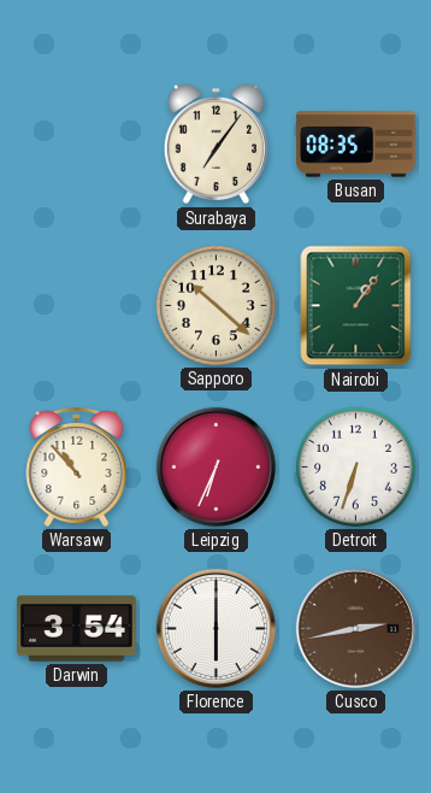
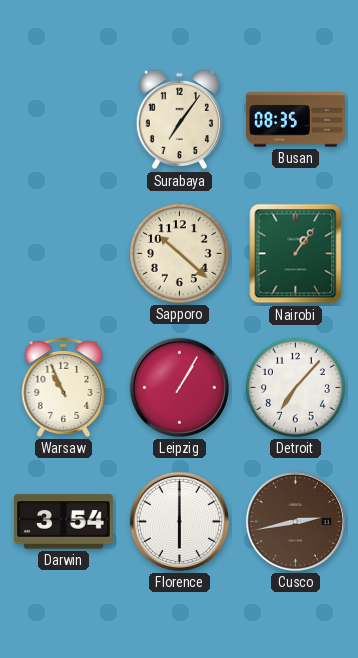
Warsaw: 10:53 -> 10:56 (64, 388)
Leipzig: 6:34 -> 1:05 (179, 387)
Detroit: 6:33 -> 7:07 (295, 387)
